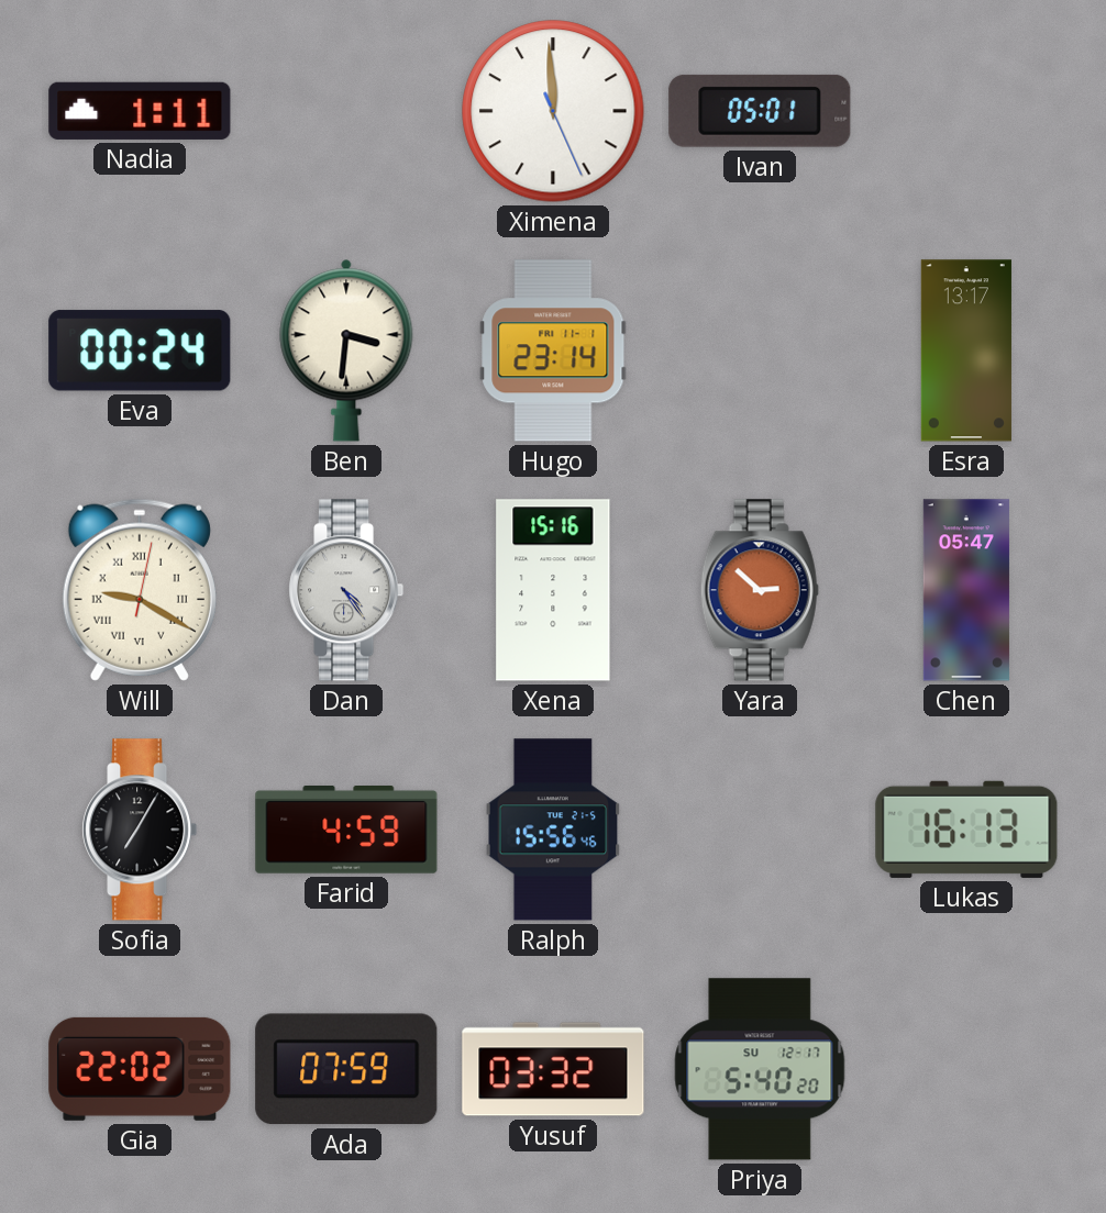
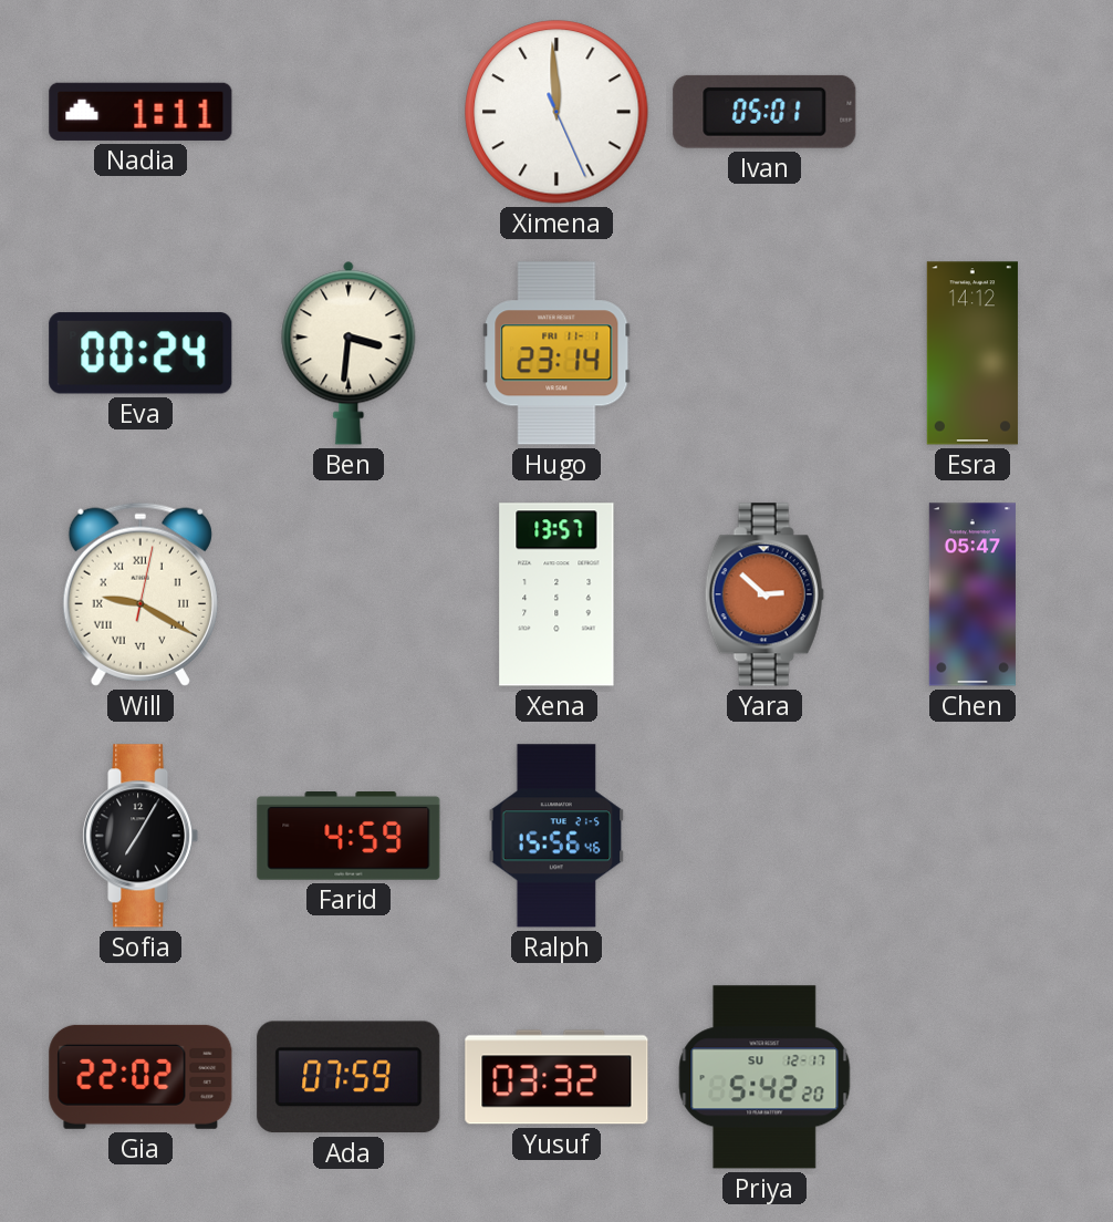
Esra: 13:17 -> 14:12 (972, 353)
Dan: 4:24 -> none (346, 590)
Xena: 15:16 -> 13:57 (556, 594)
Lukas: 16:13 -> none (966, 830)
Priya: 5:40 -> 5:42 (764, 1077)
